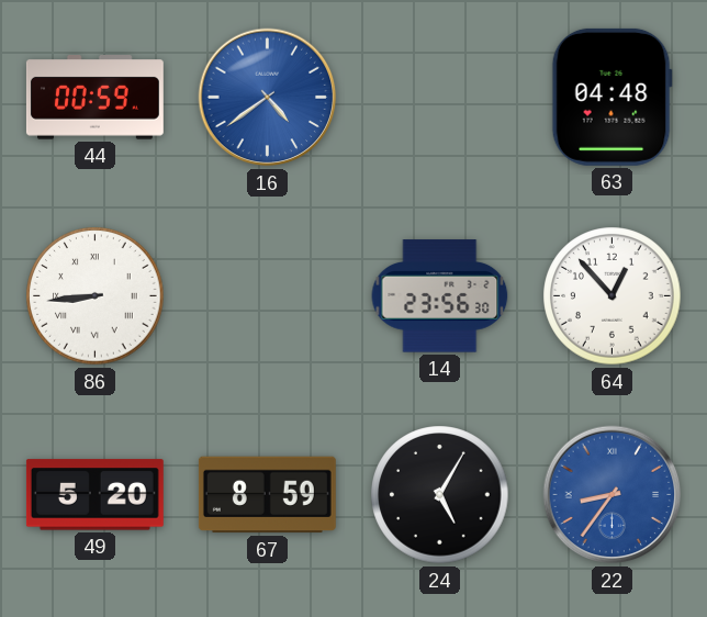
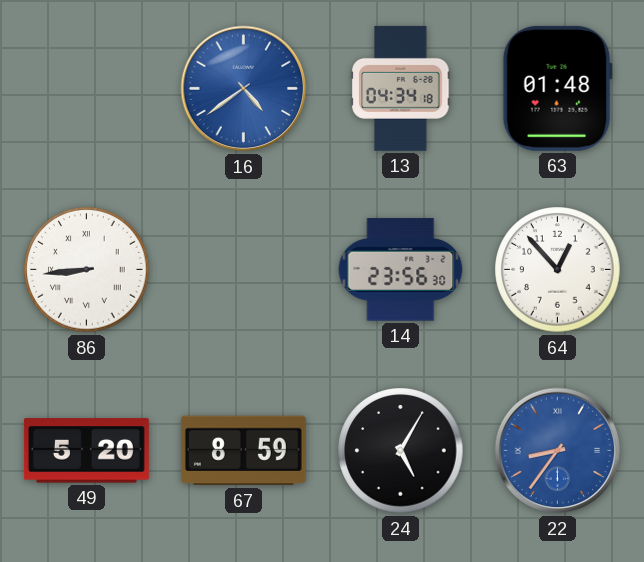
44: 00:59 -> none (94, 98)
13: none -> 04:34 (401, 88)
63: 04:48 -> 01:48 (557, 88)
